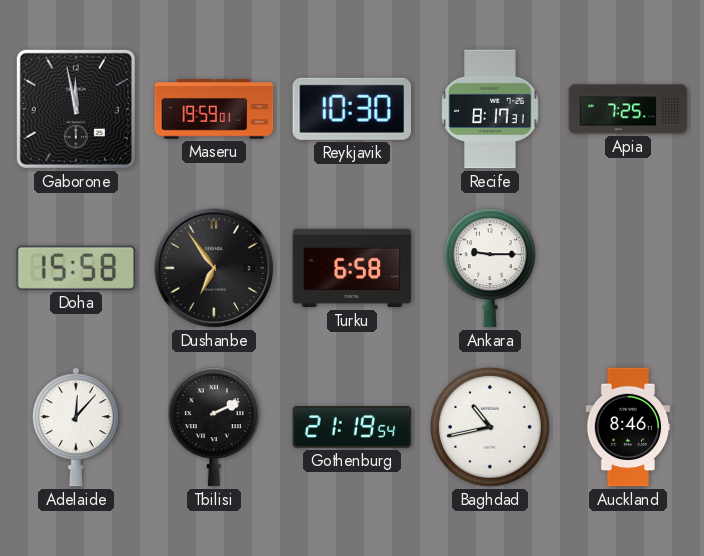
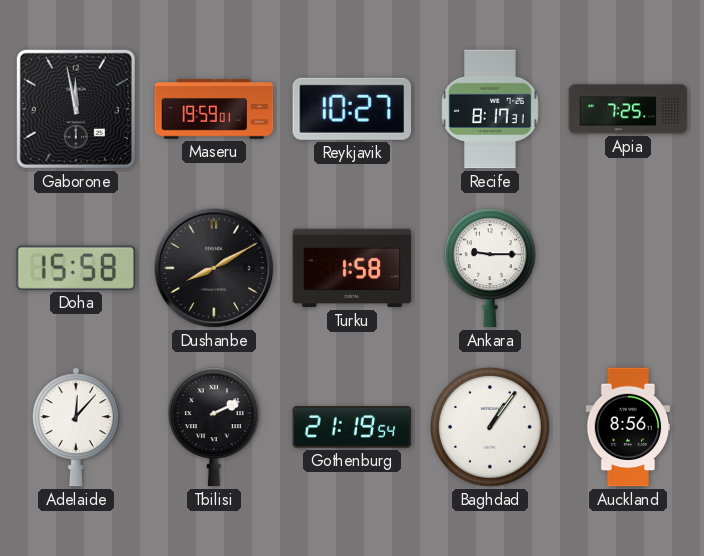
Reykjavik: 10:30 -> 10:27 (352, 109)
Dushanbe: 6:54 -> 8:10 (214, 268)
Turku: 6:58 -> 1:58 (352, 268)
Baghdad: 10:43 -> 1:06 (490, 427)
Auckland: 8:46 -> 8:56 (628, 427)
